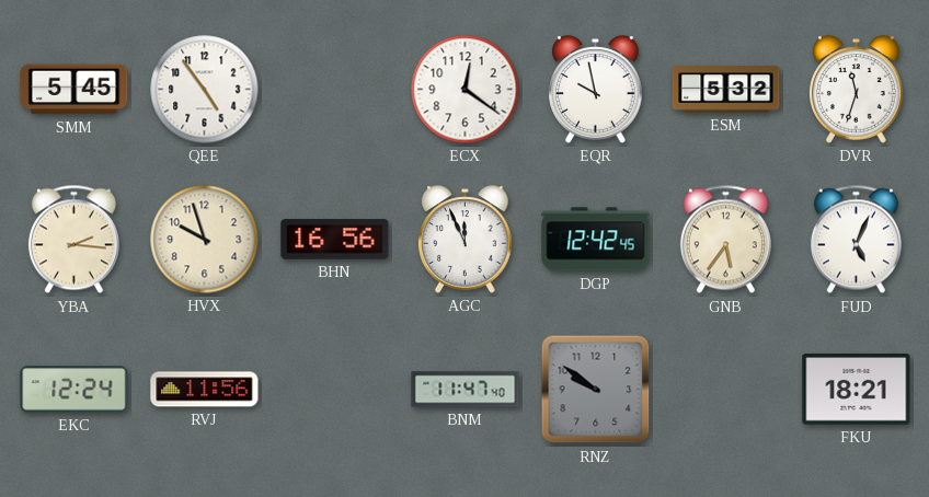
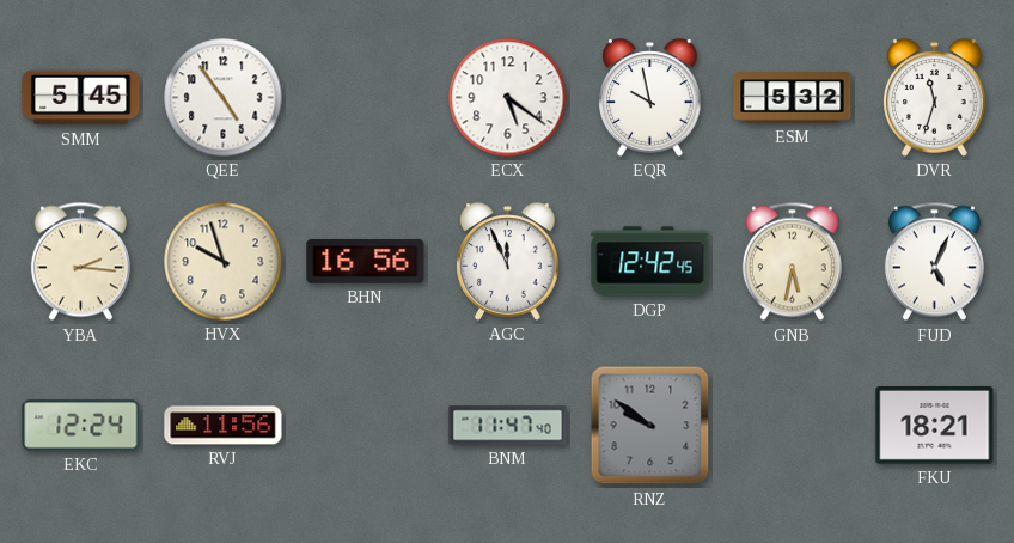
ECX: 12:21 -> 5:21 (508, 98)
GNB: 5:36 -> 5:32 (792, 262)
